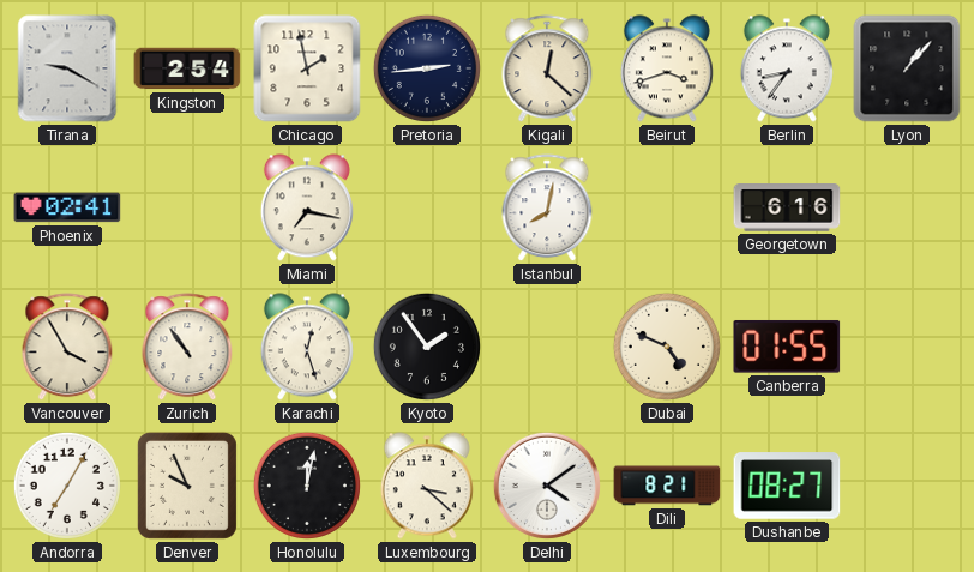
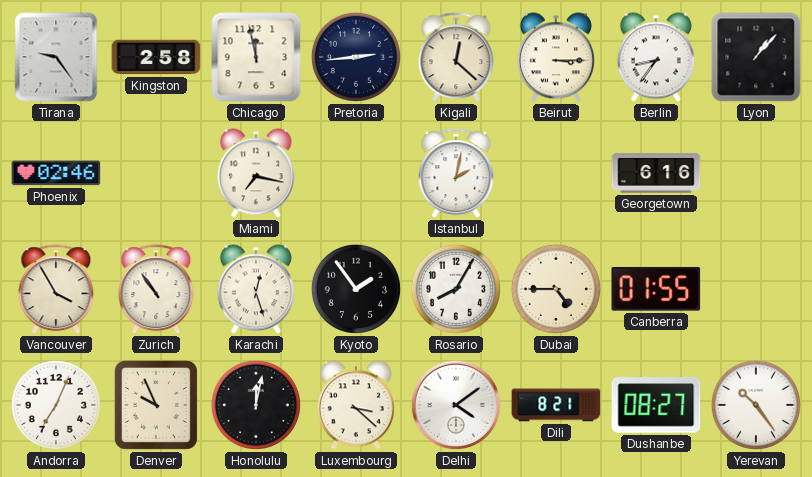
Tirana: 9:20 -> 9:24 (56, 57)
Kingston: 2:54 -> 2:58 (156, 57)
Chicago: 1:58 -> 11:58 (256, 57)
Beirut: 3:42 -> 3:15 (556, 57)
Phoenix: 02:41 -> 02:46 (56, 173)
Istanbul: 8:02 -> 2:02 (456, 174)
Rosario: none -> 8:05 (456, 289)
Dubai: 4:49 -> 4:45 (556, 289)
Andorra: 7:05 -> 7:04 (56, 405)
Yerevan: none -> 10:24 (756, 405)
